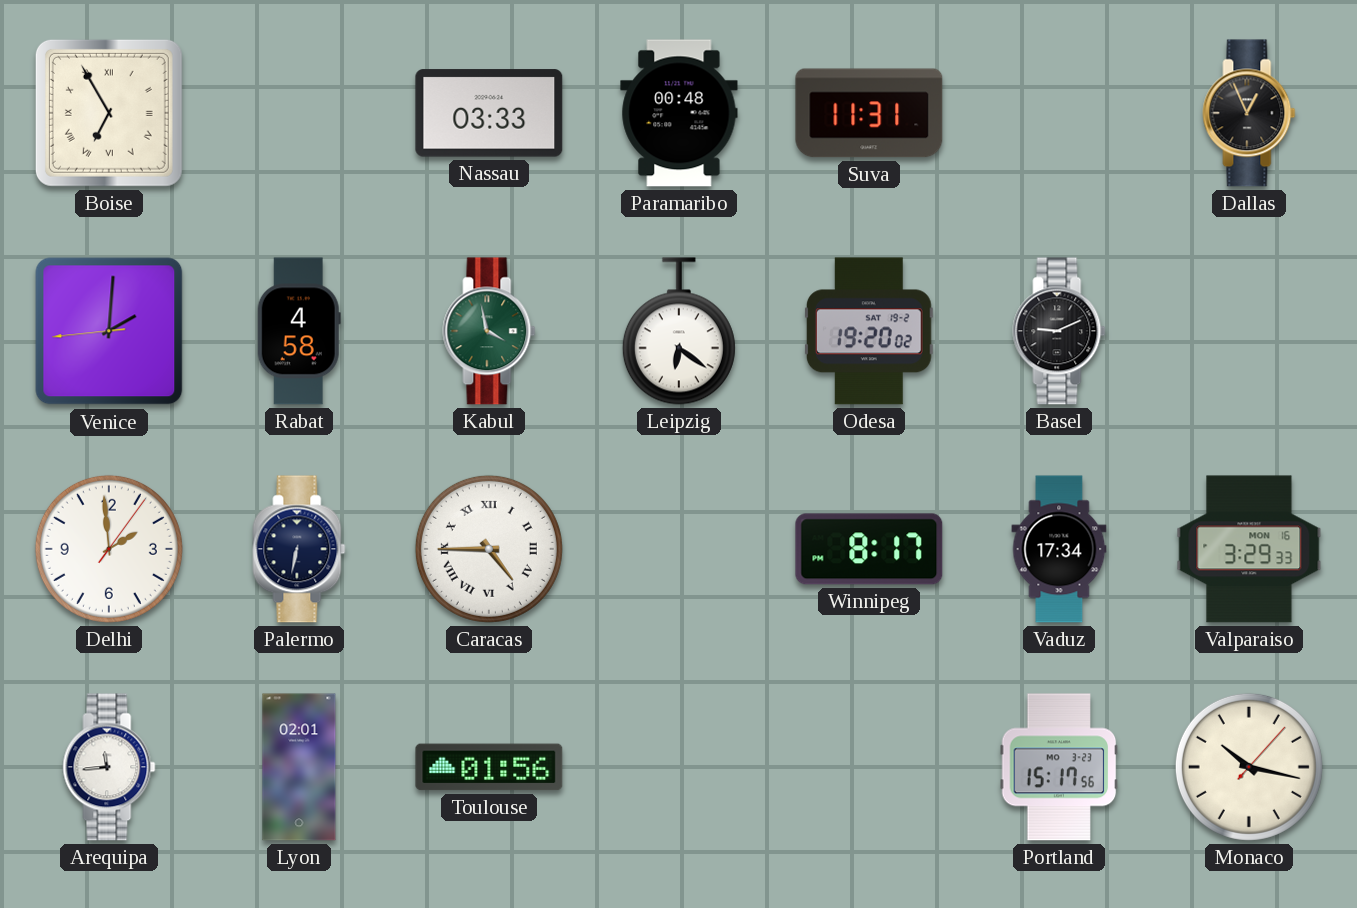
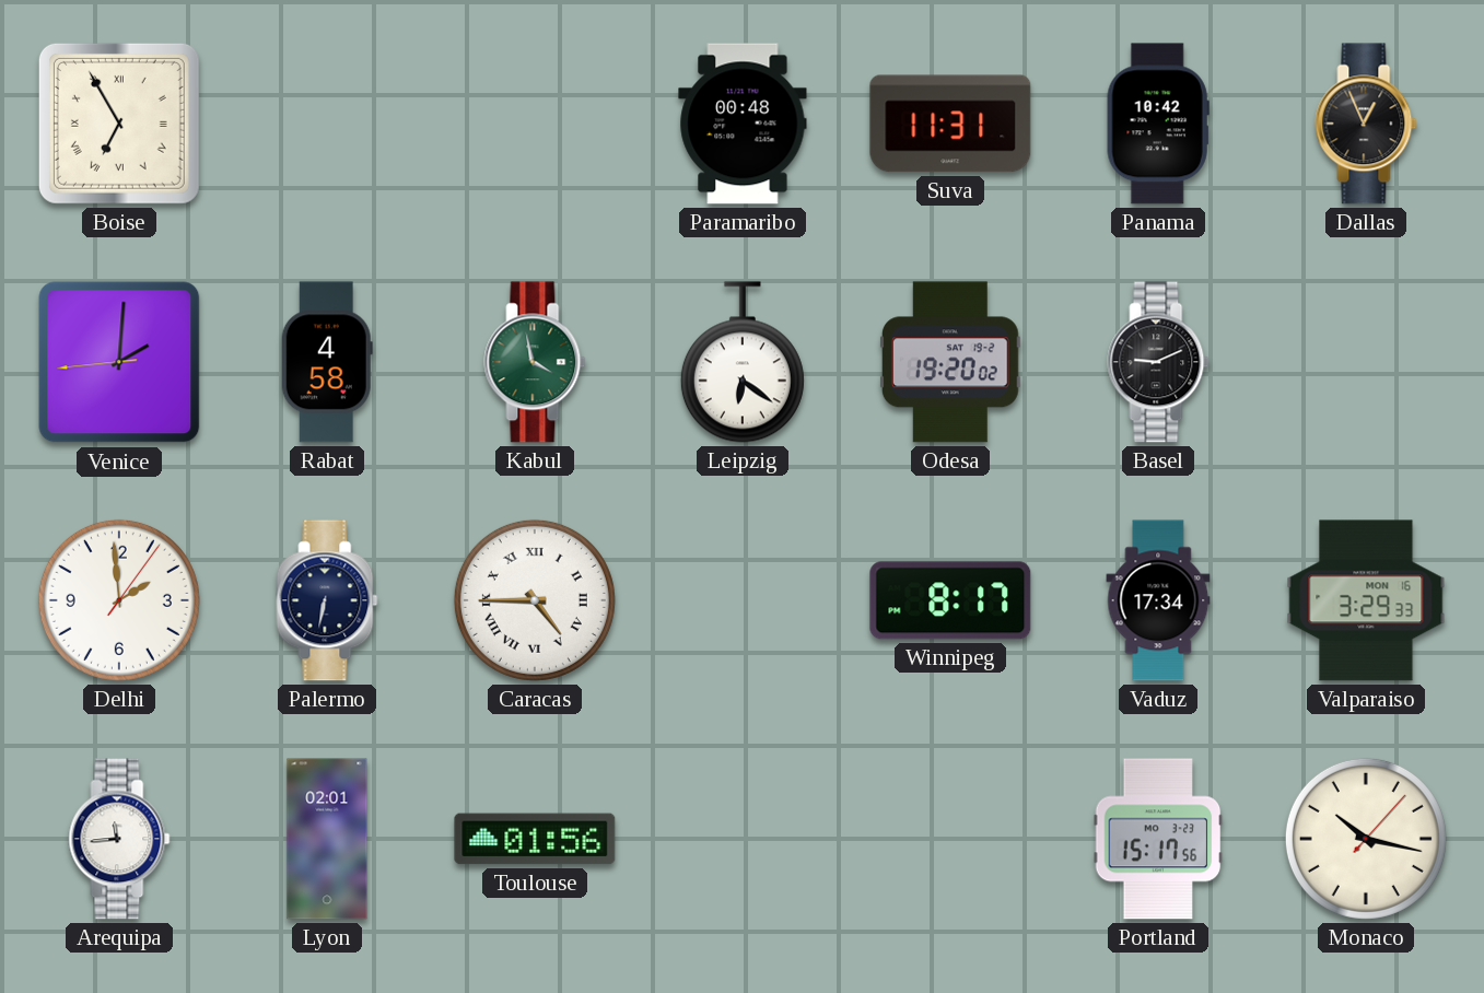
Nassau: 03:33 -> none (489, 113)
Panama: none -> 10:42 (1158, 124)
